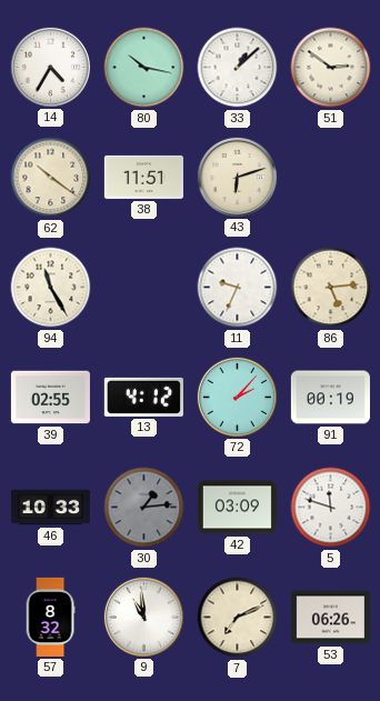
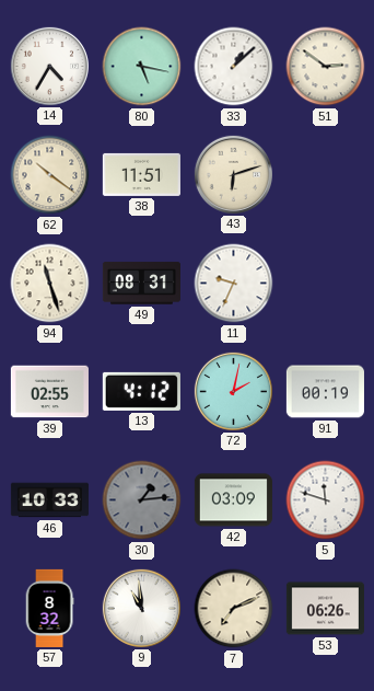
80: 10:17 -> 5:17 (142, 67)
94: 11:25 -> 11:27 (50, 284)
49: none -> 08:31 (141, 284)
86: 5:14 -> none (331, 288)
72: 2:07 -> 2:02 (233, 391)
